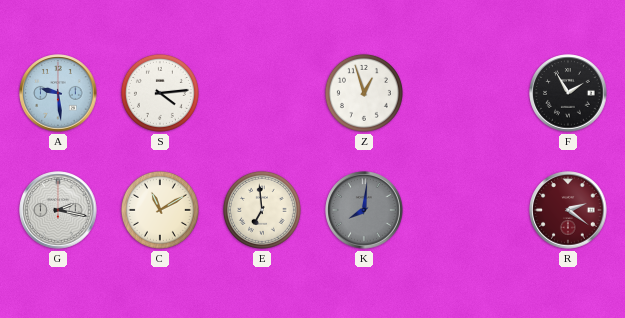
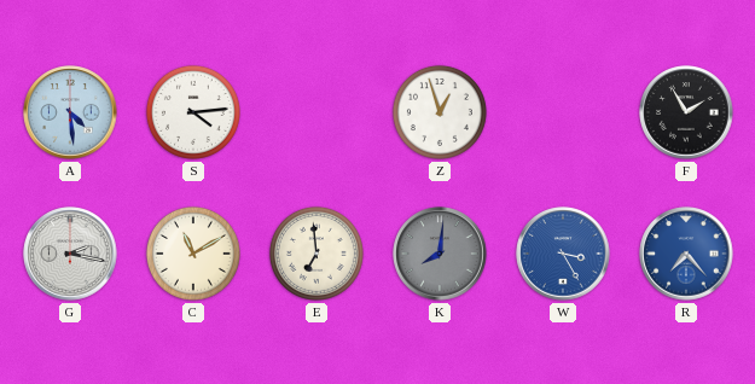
A: 9:29 -> 4:29 (70, 112)
W: none -> 3:25 (563, 254)
R: 2:21 -> 7:23 (686, 254)
R dial: burgundy -> blue (686, 254)
